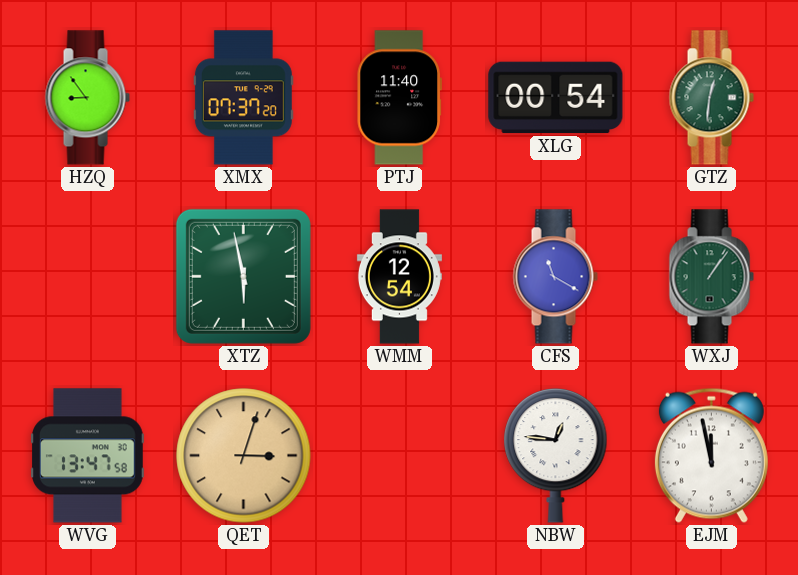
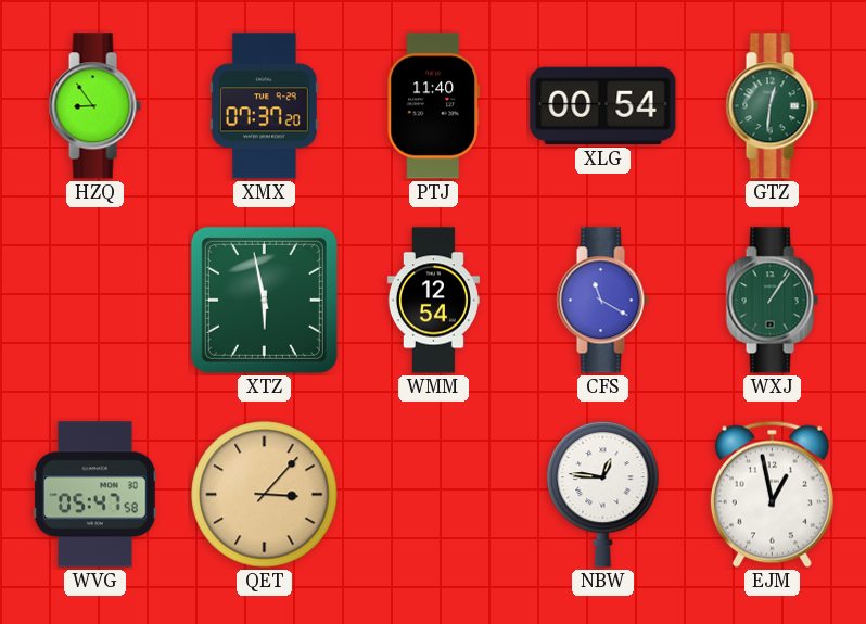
WVG: 13:47 -> 05:47 (95, 495)
QET: 3:03 -> 3:07 (265, 495)
EJM: 11:58 -> 12:58 (772, 494)
